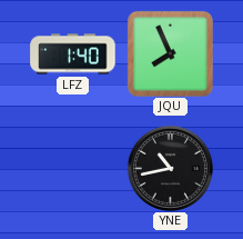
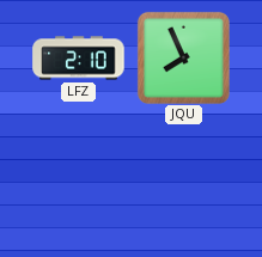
LFZ: 1:40 -> 2:10 (79, 59)
YNE: 10:43 -> none (170, 168)
